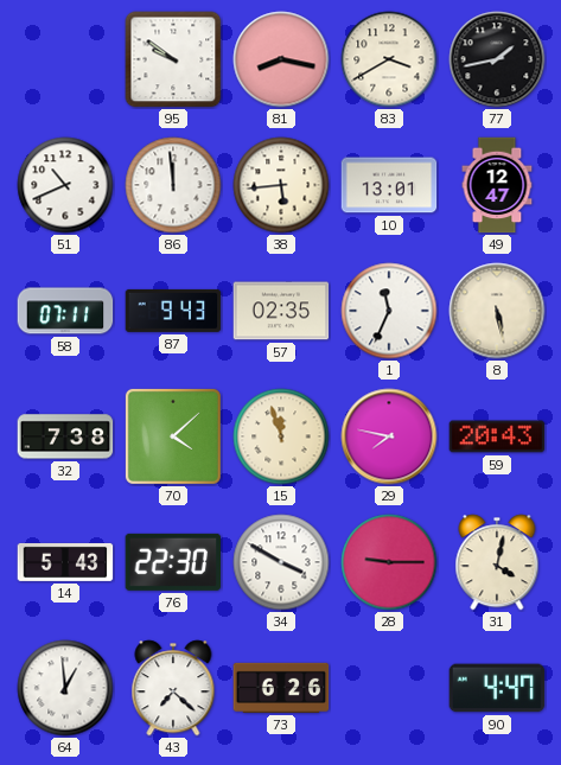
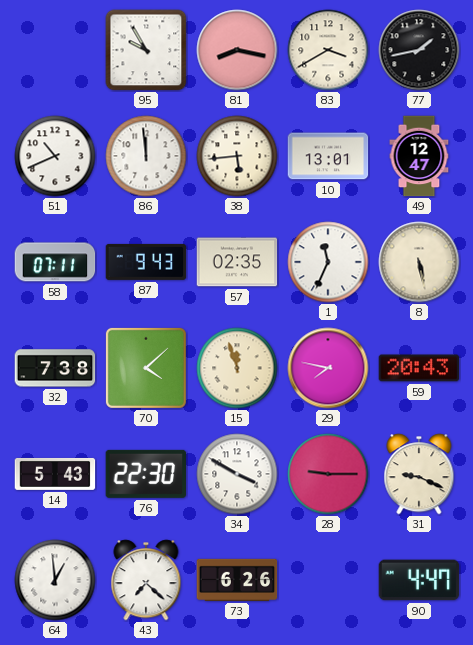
95: 9:51 -> 9:55 (146, 50)
31: 4:02 -> 9:19 (419, 474)
